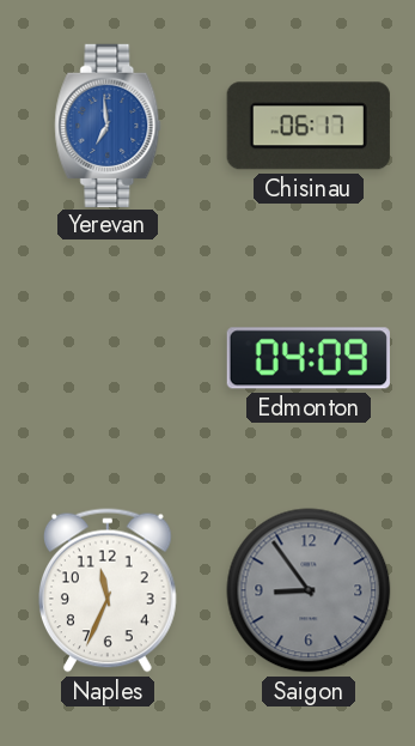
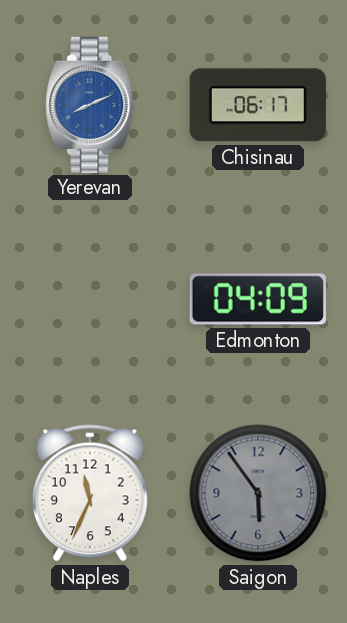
Yerevan: 6:59 -> 8:11 (90, 104)
Saigon: 8:54 -> 5:54 (258, 493)
